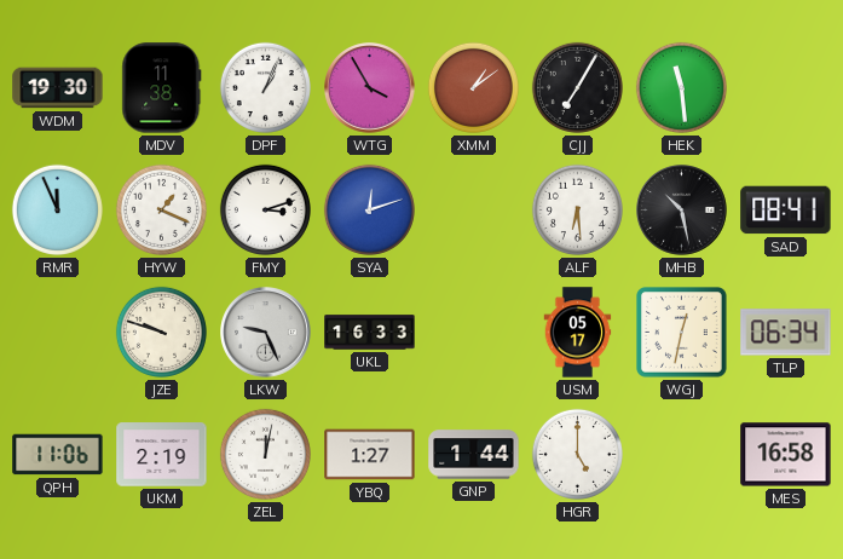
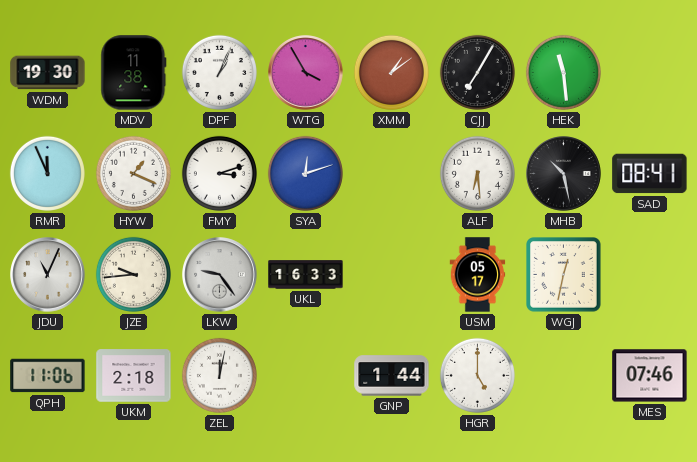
JDU: none -> 11:04 (48, 275)
JZE: 9:48 -> 9:44 (133, 274)
LKW: 9:26 -> 9:24 (220, 275)
TLP: 06:34 -> none (786, 333)
UKM: 2:19 -> 2:18 (134, 376)
YBQ: 1:27 -> none (370, 455)
MES: 16:58 -> 07:46 (650, 376)
